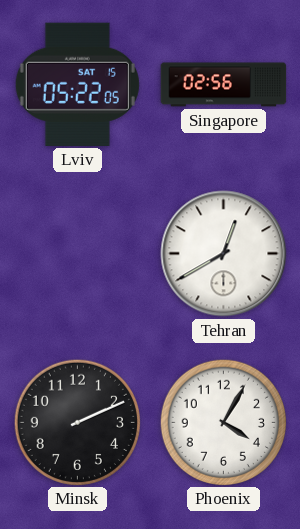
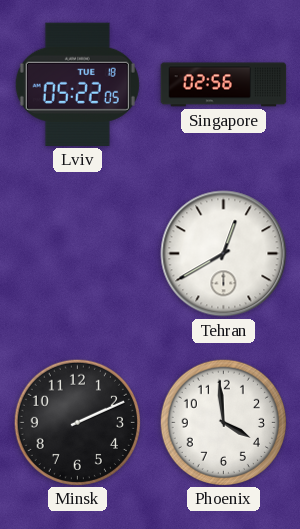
Lviv date: SAT 15 -> TUE 18 (77, 84)
Phoenix: 4:05 -> 3:59 (223, 422)
